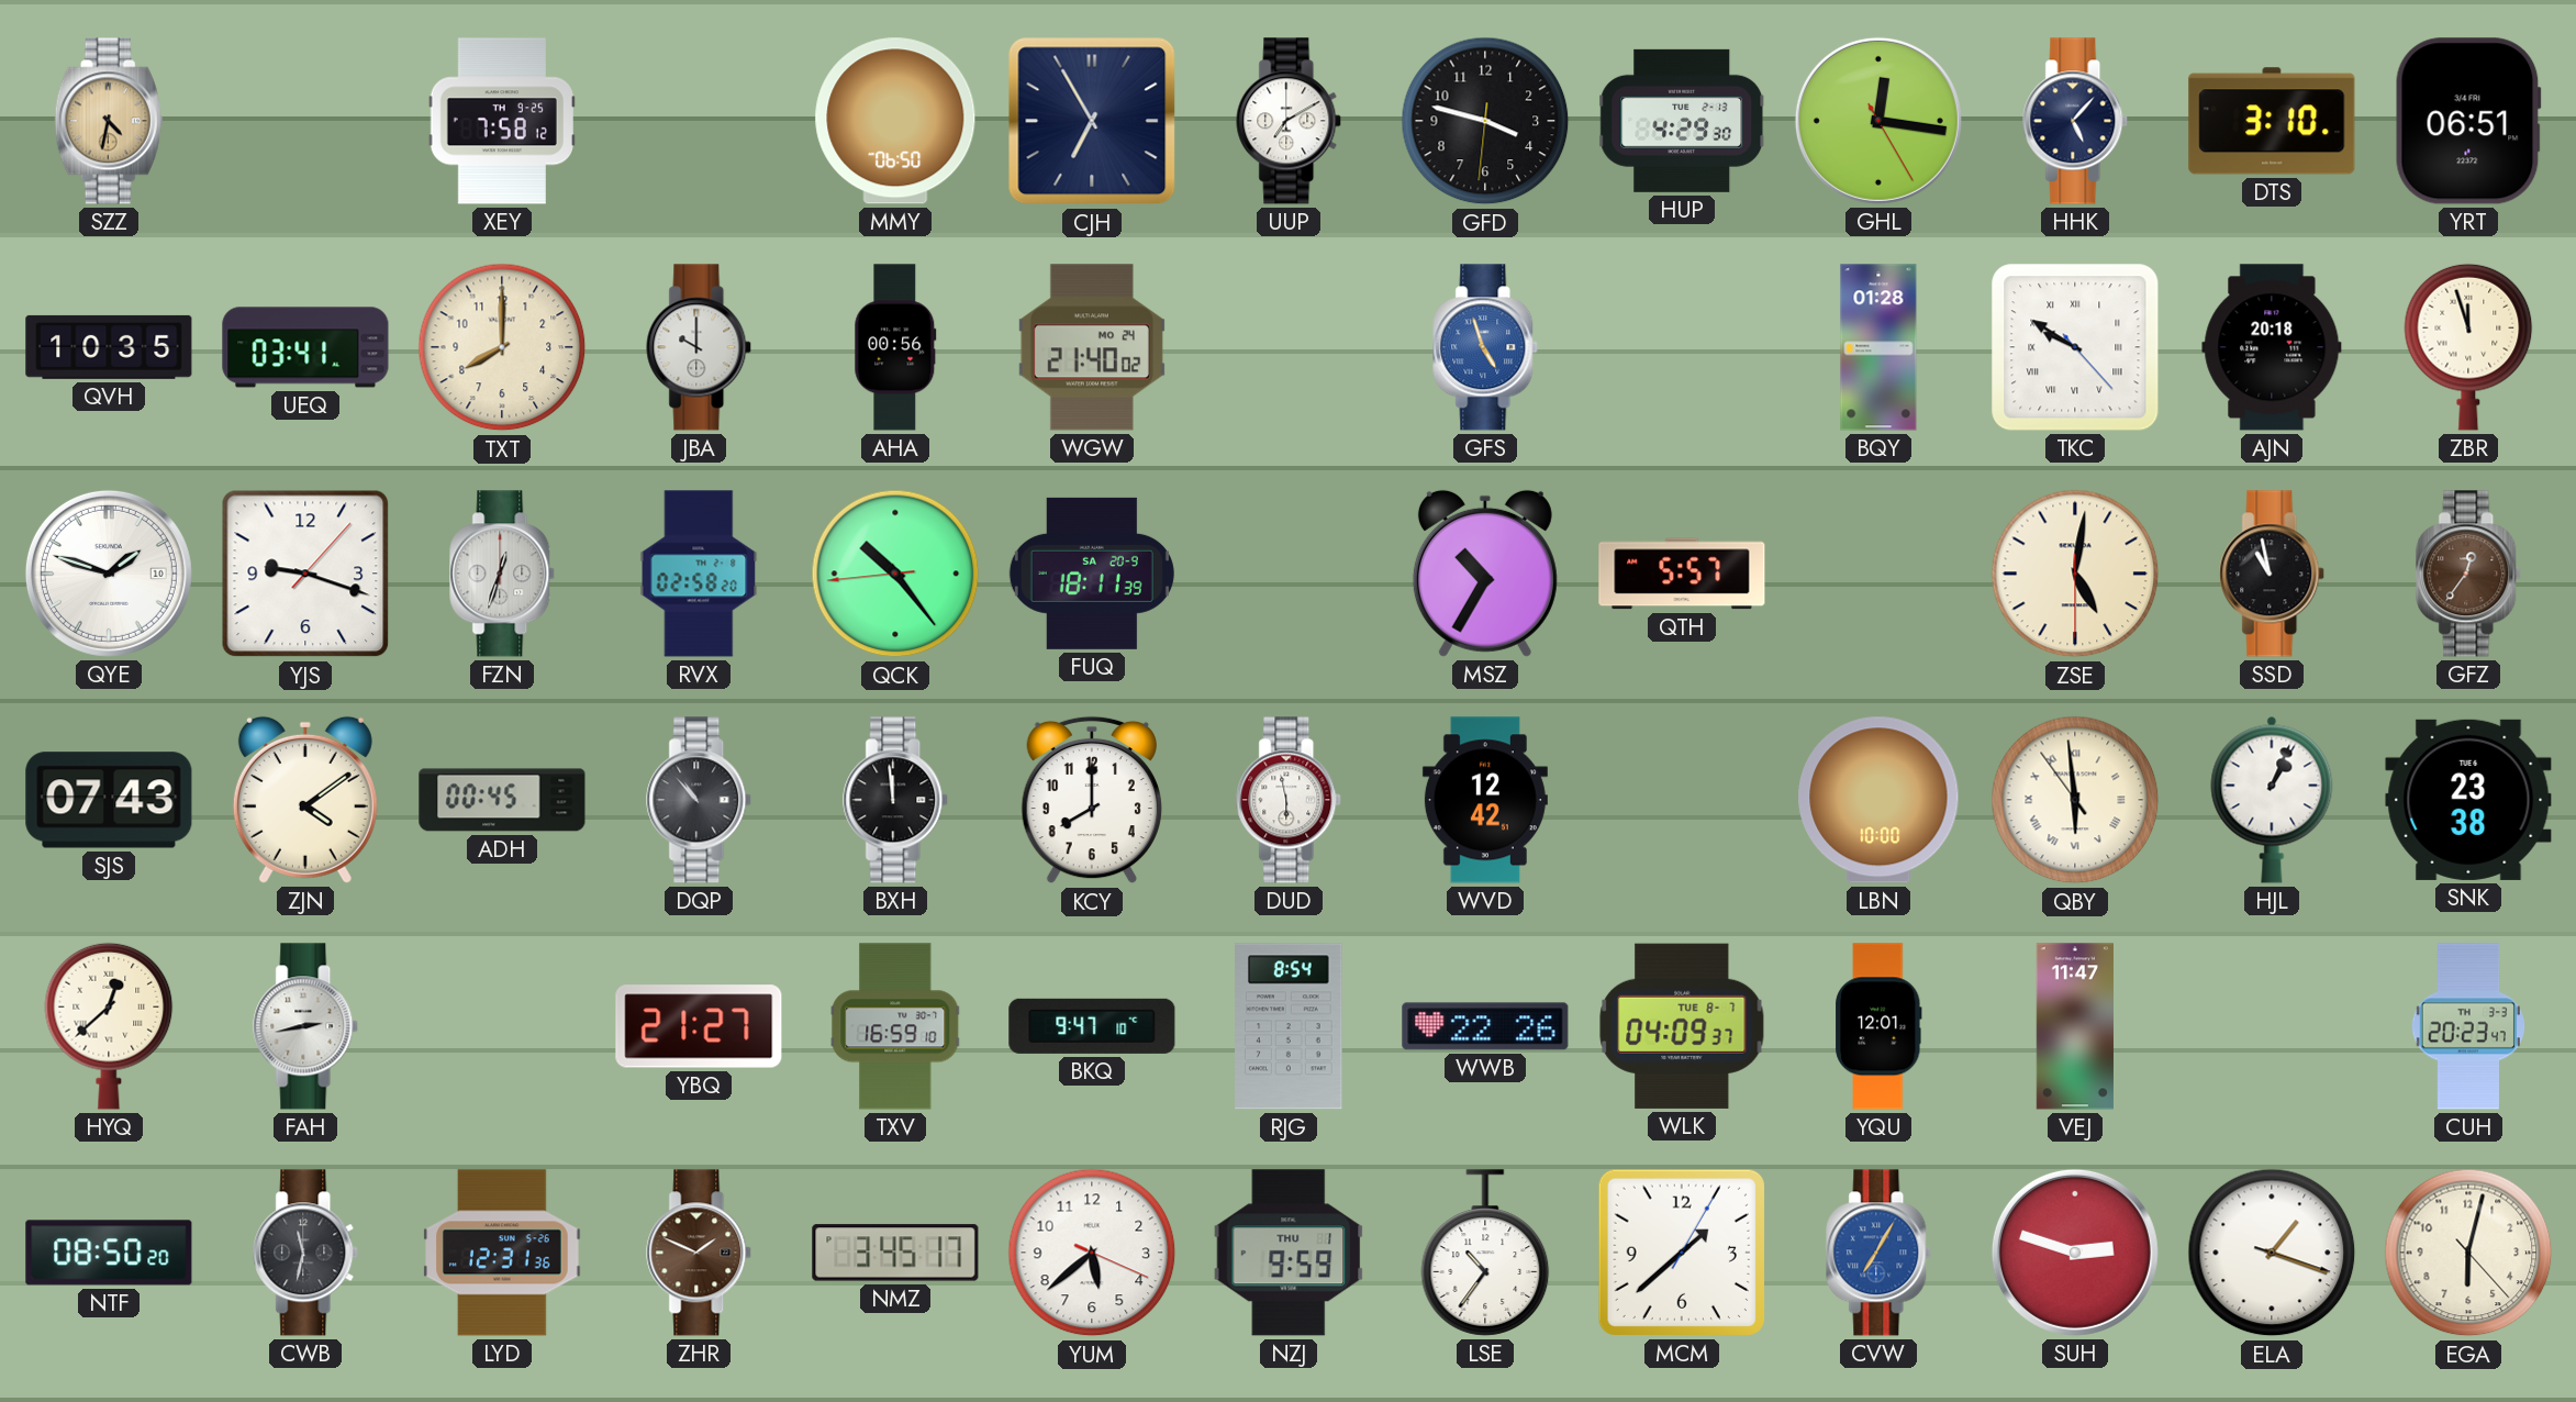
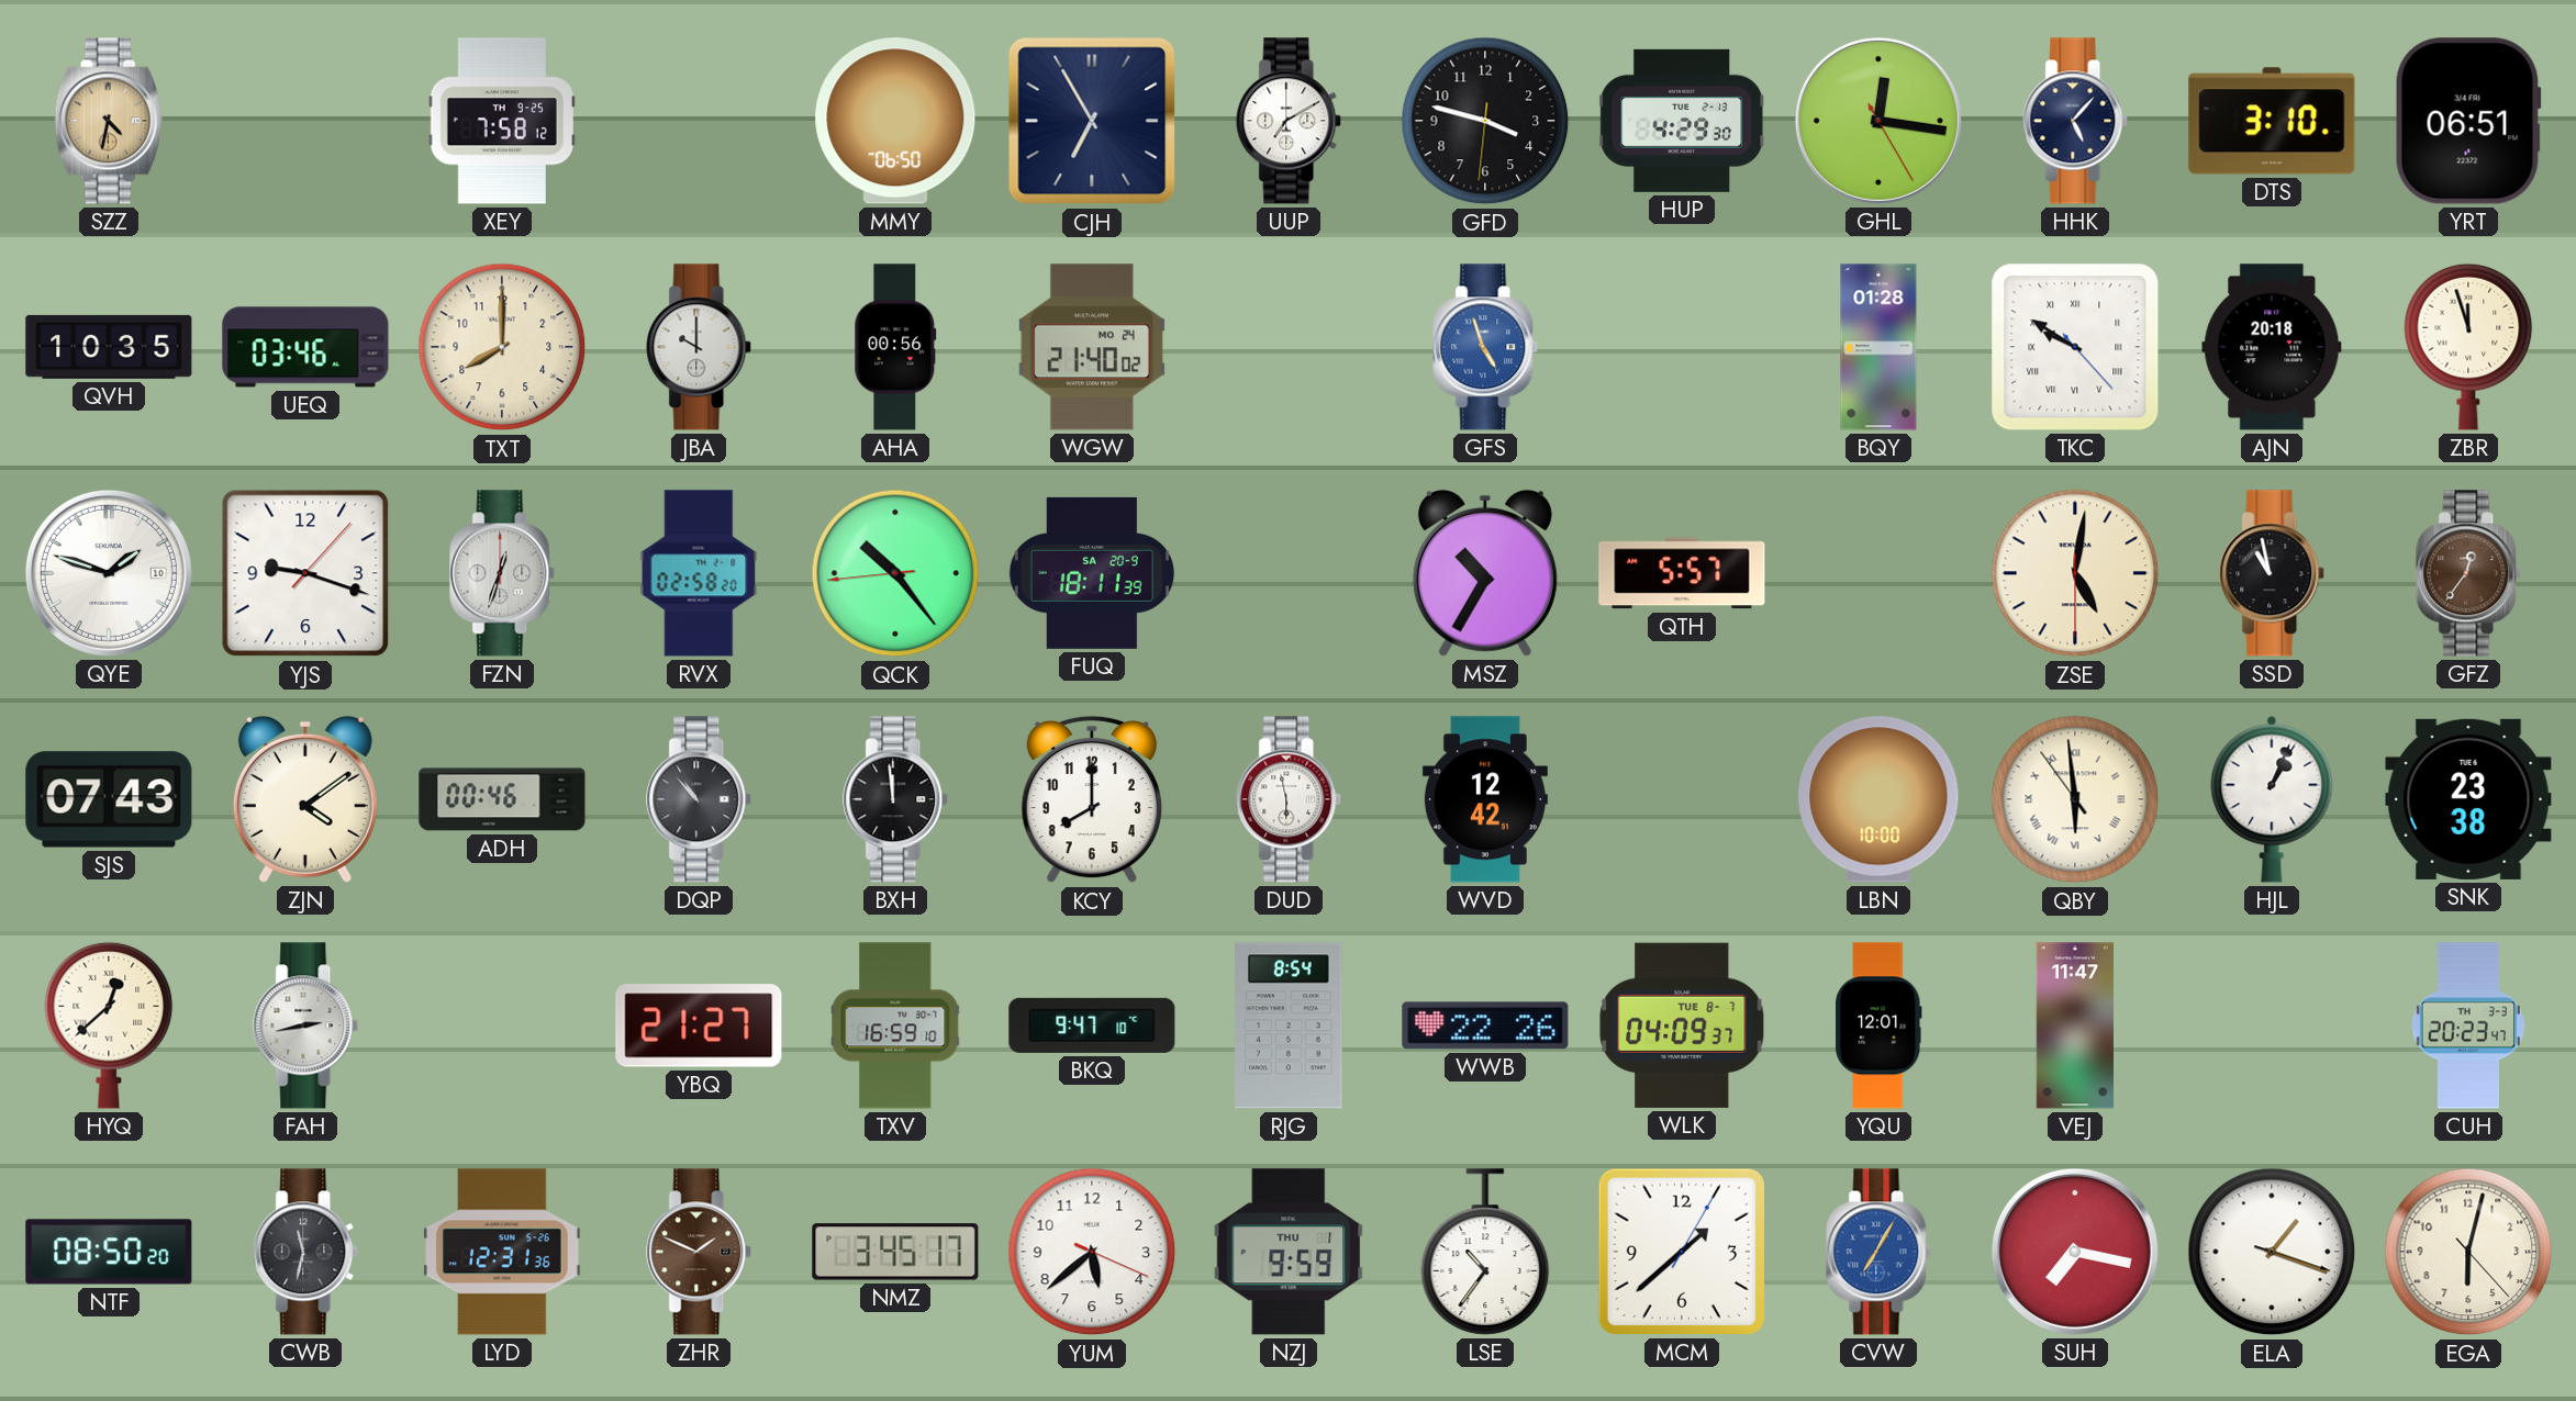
UEQ: 03:41 -> 03:46 (305, 347)
ADH: 00:45 -> 00:46 (502, 799)
SUH: 2:48 -> 7:17 (2075, 1252)
